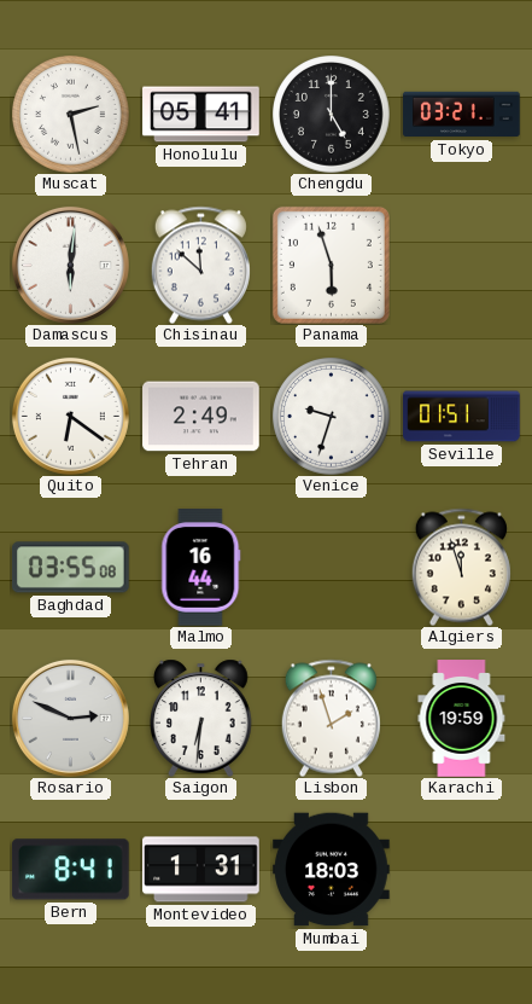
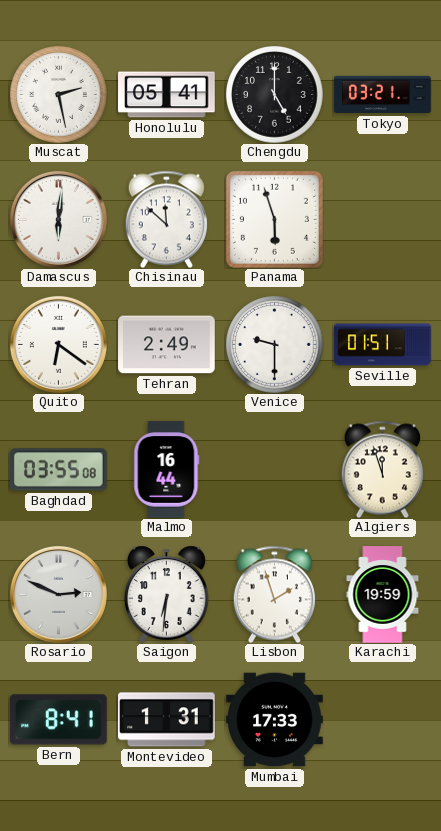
Venice: 9:33 -> 9:30 (275, 345)
Mumbai: 18:03 -> 17:33 (275, 720)
